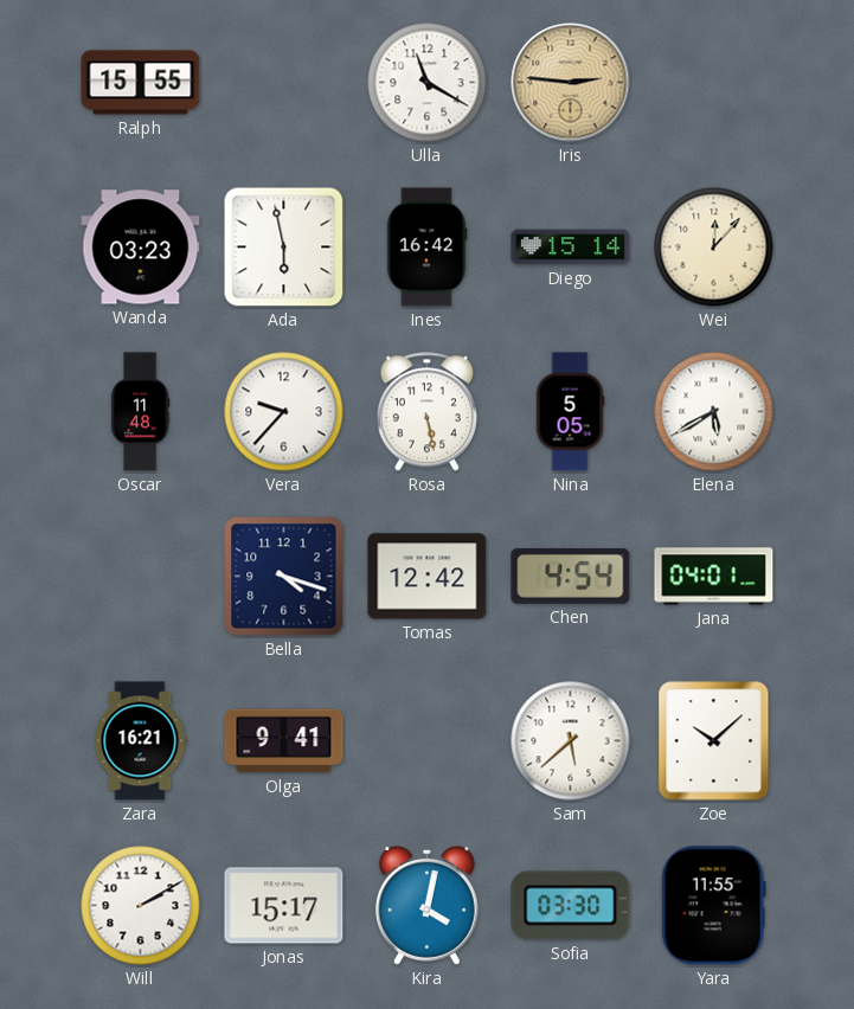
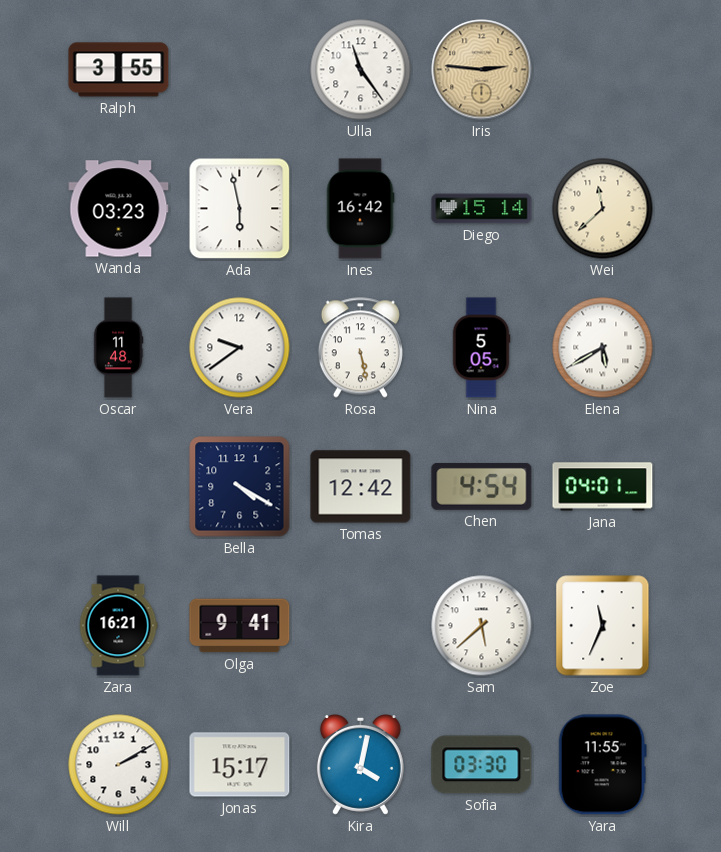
Ralph: 15:55 -> 3:55 (119, 70)
Ulla: 11:20 -> 11:24 (361, 70)
Wei: 12:07 -> 11:38 (603, 209)
Vera: 9:37 -> 9:39 (240, 348)
Bella: 4:18 -> 4:20 (240, 487)
Zoe: 10:08 -> 11:34 (603, 626)
